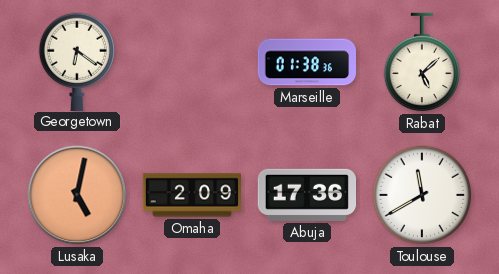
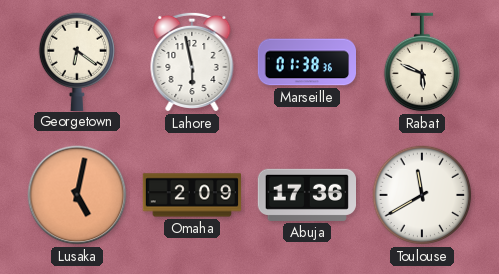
Lahore: none -> 5:58 (192, 62)
Rabat: 5:08 -> 5:49 (422, 62)
